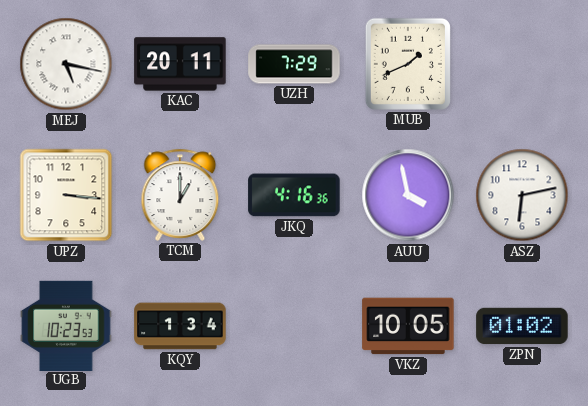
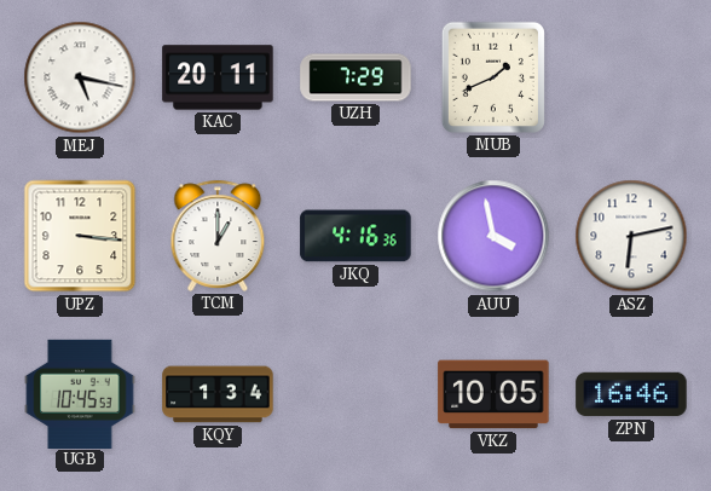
UGB: 10:23 -> 10:45 (80, 393)
ZPN: 01:02 -> 16:46 (631, 394)
